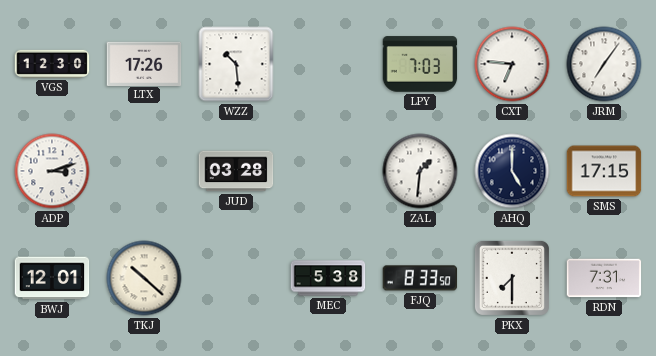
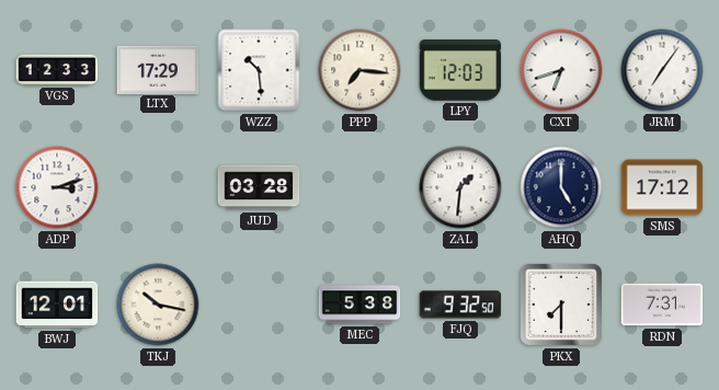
VGS: 12:30 -> 12:33 (57, 70)
LTX: 17:26 -> 17:29 (158, 69)
PPP: none -> 7:16 (359, 70)
LPY: 7:03 -> 12:03 (460, 70)
CXT: 6:46 -> 6:42 (561, 70)
SMS: 17:15 -> 17:12 (662, 187)
TKJ: 10:22 -> 10:17 (158, 305)
FJQ: 8:33 -> 9:32 (460, 305)
